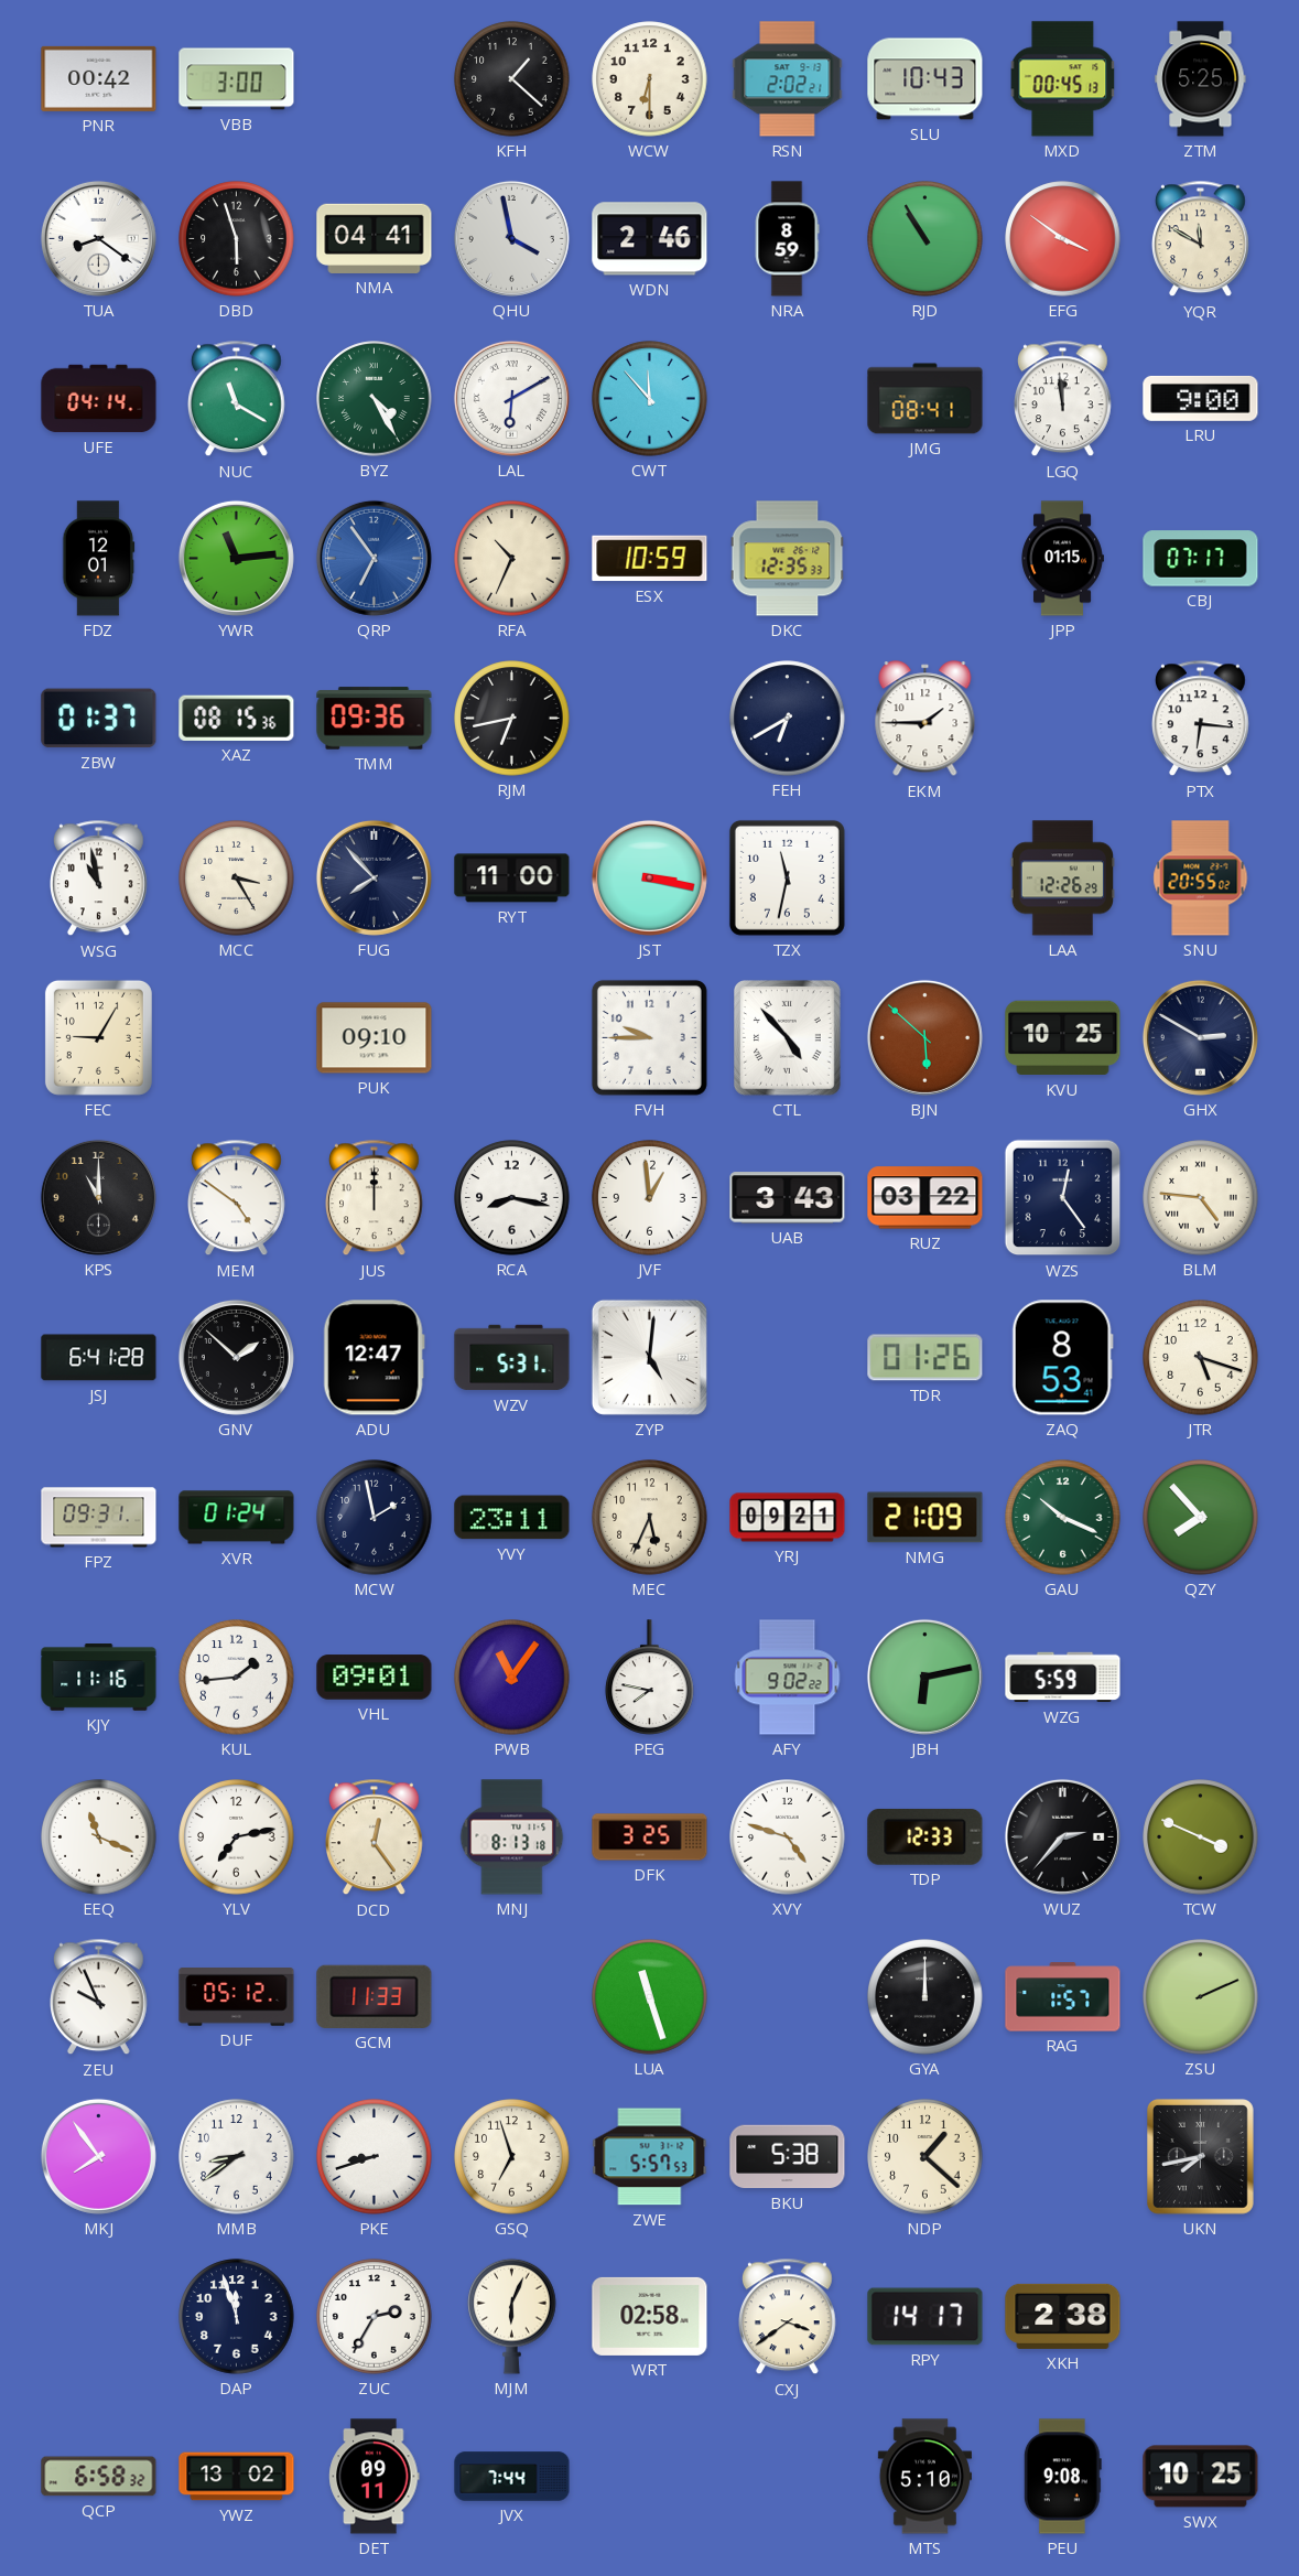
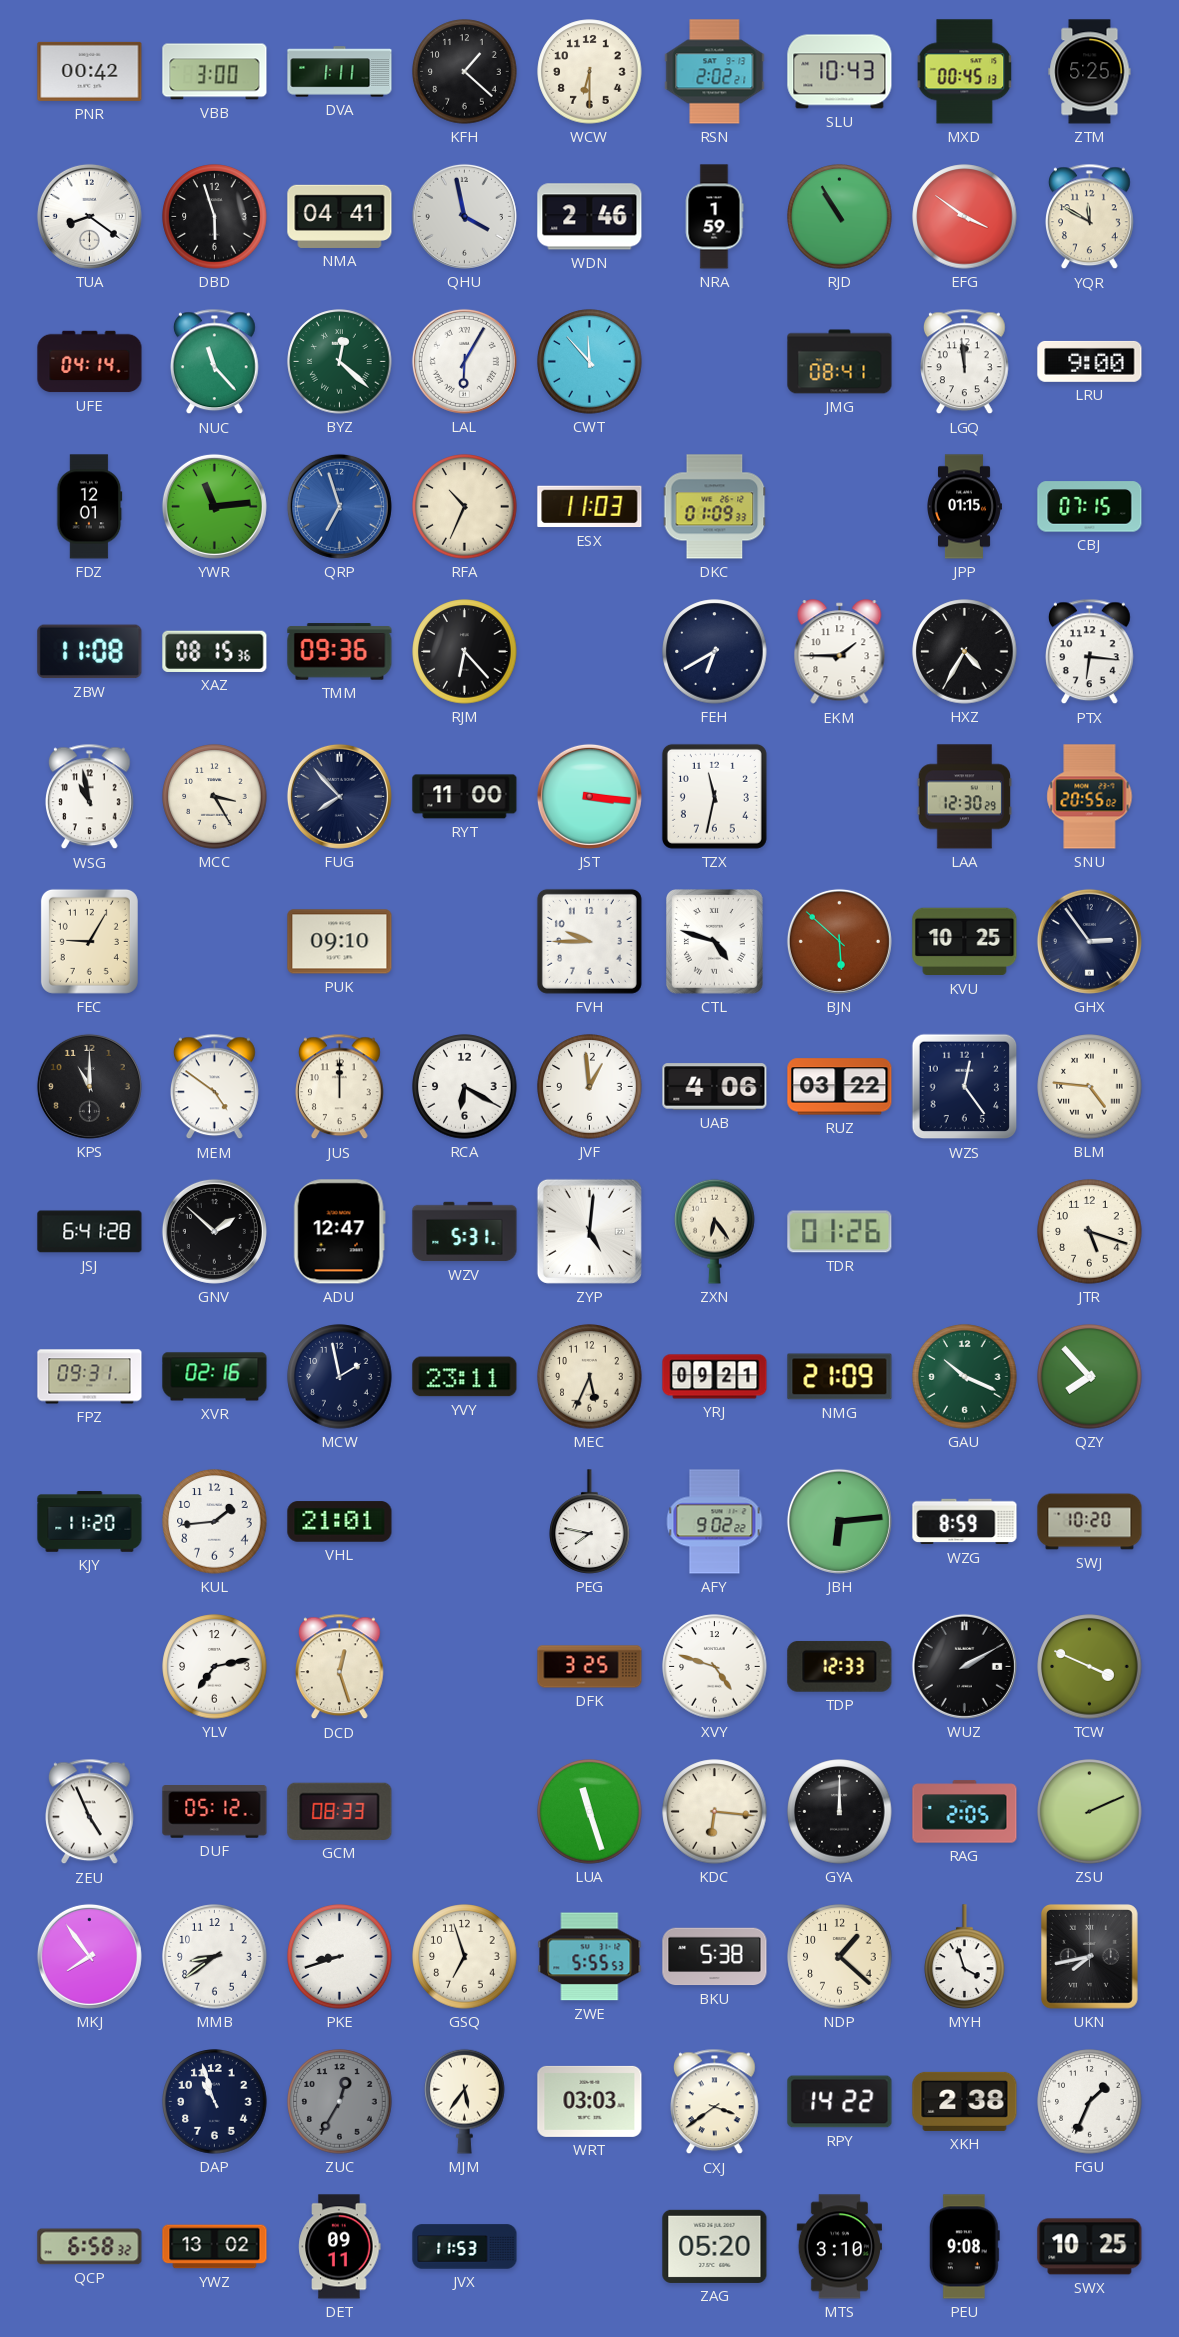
DVA: none -> 1:11 (340, 72)
NRA: 8:59 -> 1:59 (714, 217)
NUC: 11:20 -> 11:23 (215, 362)
BYZ: 4:25 -> 12:22 (340, 362)
LAL: 6:10 -> 6:05 (464, 361)
QRP: 6:54 -> 6:57 (339, 506)
ESX: 10:59 -> 11:03 (590, 507)
DKC: 12:35 -> 01:09 (715, 507)
CBJ: 07:17 -> 07:15 (1090, 507)
ZBW: 01:37 -> 11:08 (90, 652)
RJM: 6:43 -> 6:23 (465, 652)
HXZ: none -> 4:35 (965, 652)
JST: 3:17 -> 3:16 (589, 796)
LAA: 12:26 -> 12:30 (964, 797)
CTL: 4:53 -> 4:48 (715, 942)
GHX: 2:50 -> 2:54 (1089, 941)
RCA: 8:17 -> 6:20 (465, 1087)
UAB: 3:43 -> 4:06 (715, 1087)
ZXN: none -> 6:24 (715, 1231)
ZAQ: 8:53 -> none (1062, 1358)
XVR: 01:24 -> 02:16 (215, 1377)
KJY: 11:16 -> 11:20 (90, 1522)
VHL: 09:01 -> 21:01 (340, 1522)
PWB: 11:06 -> none (512, 1678)
JBH: 6:13 -> 6:14 (839, 1521)
WZG: 5:59 -> 8:59 (965, 1522)
SWJ: none -> 10:20 (1090, 1522)
EEQ: 11:19 -> none (99, 1837)
DCD: 12:24 -> 12:27 (340, 1667)
MNJ: 8:13 -> none (512, 1837)
WUZ: 2:37 -> 2:10 (964, 1666)
ZEU: 9:56 -> 4:56 (90, 1812)
GCM: 11:33 -> 08:33 (340, 1811)
KDC: none -> 6:16 (715, 1812)
RAG: 1:57 -> 2:05 (965, 1812)
ZWE: 5:57 -> 5:55 (590, 1957)
MYH: none -> 3:57 (965, 1957)
DAP: 11:57 -> 10:57 (215, 2102)
ZUC: 2:35 -> 12:35 (340, 2102)
ZUC dial: white -> grey (340, 2102)
MJM: 6:04 -> 5:36 (465, 2101)
WRT: 02:58 -> 03:03 (590, 2101)
RPY: 14:17 -> 14:22 (840, 2102)
FGU: none -> 1:34 (1090, 2102)
JVX: 7:44 -> 11:53 (465, 2247)
ZAG: none -> 05:20 (715, 2246)
MTS: 5:10 -> 3:10 (839, 2247)
